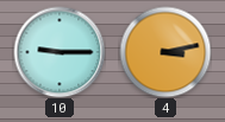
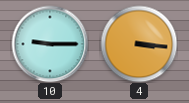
4: 3:13 -> 3:16 (139, 44)
